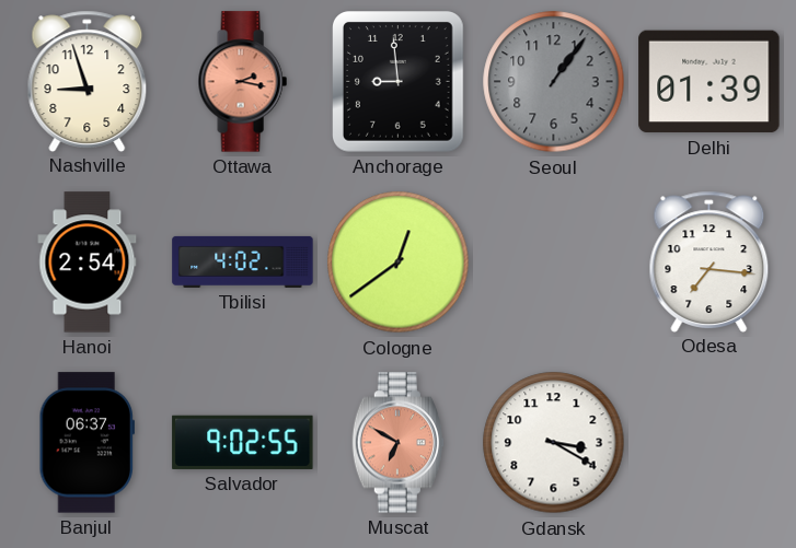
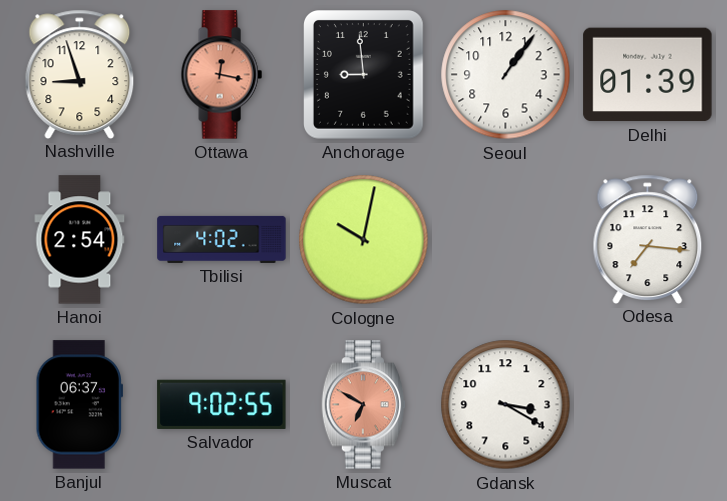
Ottawa: 2:17 -> 12:17 (221, 75)
Seoul dial: grey -> white (506, 75)
Cologne: 12:39 -> 10:02 (364, 240)
